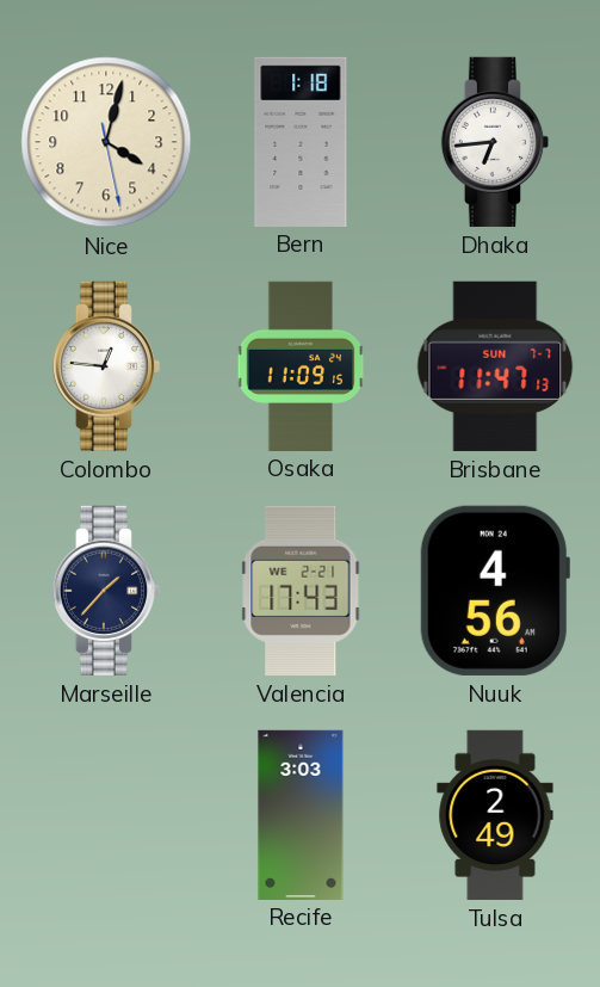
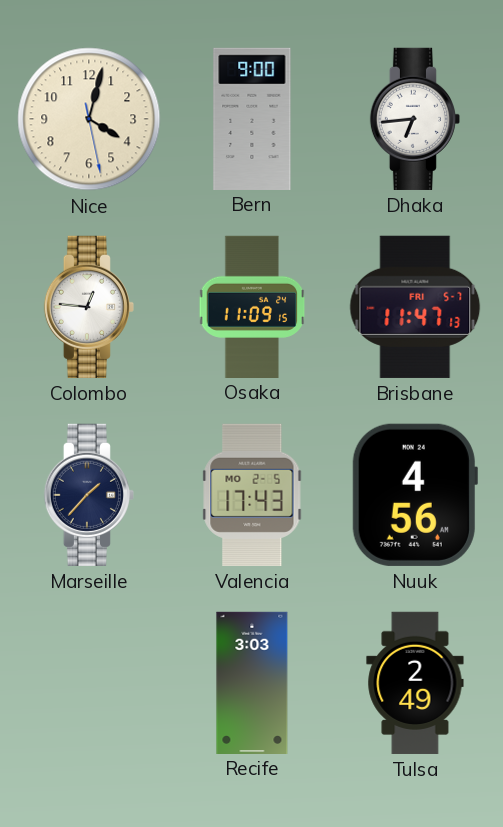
Bern: 1:18 -> 9:00 (252, 118)
Brisbane date: SUN 7-7 -> FRI 5-7 (415, 307)
Valencia date: WE 2-21 -> MO 2-5 (252, 495)
